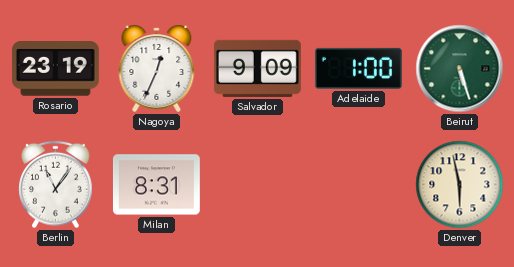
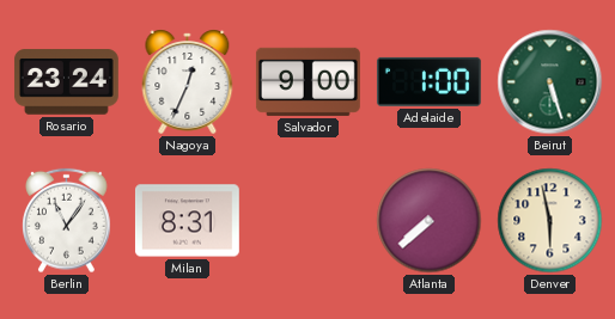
Rosario: 23:19 -> 23:24 (66, 82)
Salvador: 9:09 -> 9:00 (307, 81)
Atlanta: none -> 7:38 (430, 221)
